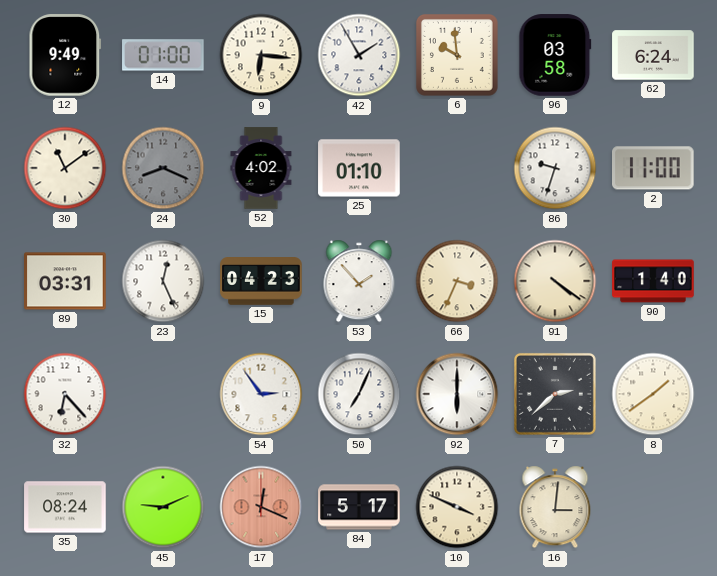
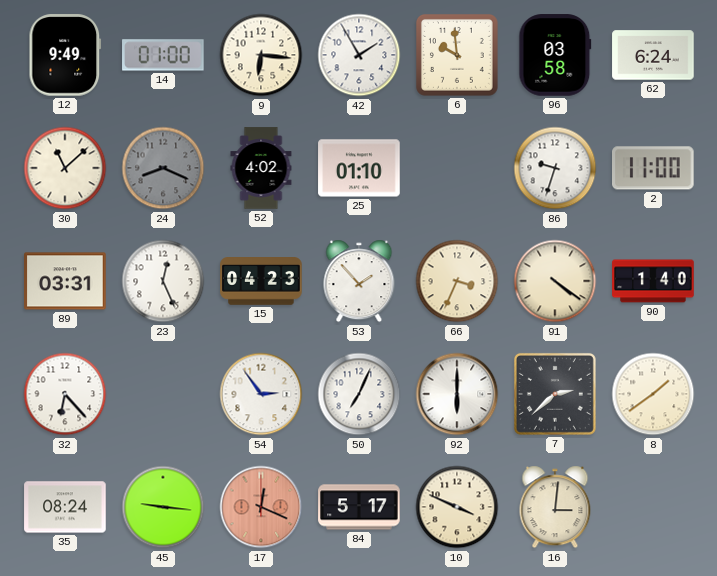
30: 11:09 -> 11:08 (65, 168)
45: 9:11 -> 9:16 (163, 507)
